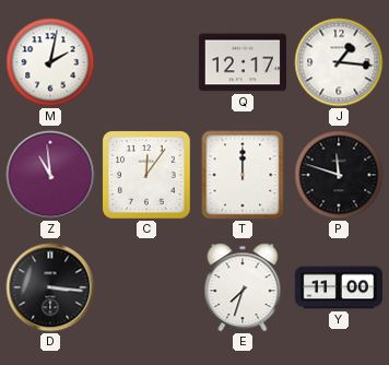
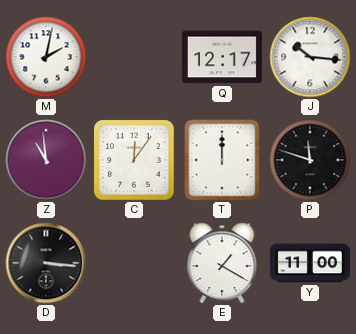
J: 1:16 -> 10:16 (310, 57)
E: 7:33 -> 1:20 (222, 263)
